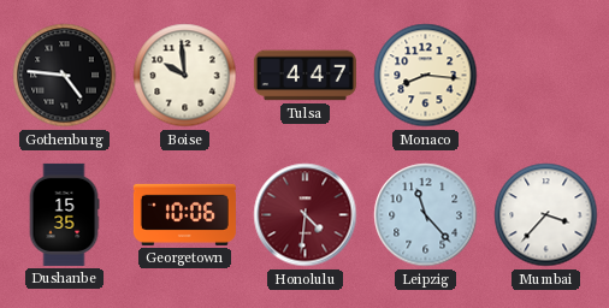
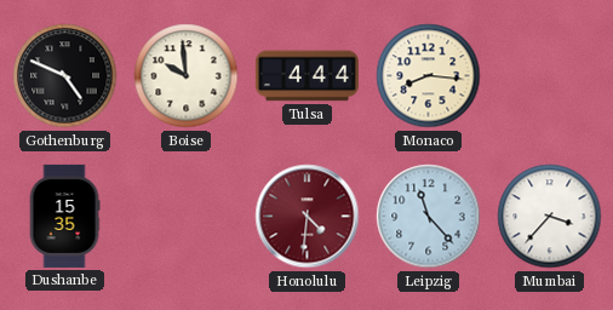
Gothenburg: 4:46 -> 4:49 (65, 76)
Tulsa: 4:47 -> 4:44 (306, 76)
Georgetown: 10:06 -> none (184, 214)
